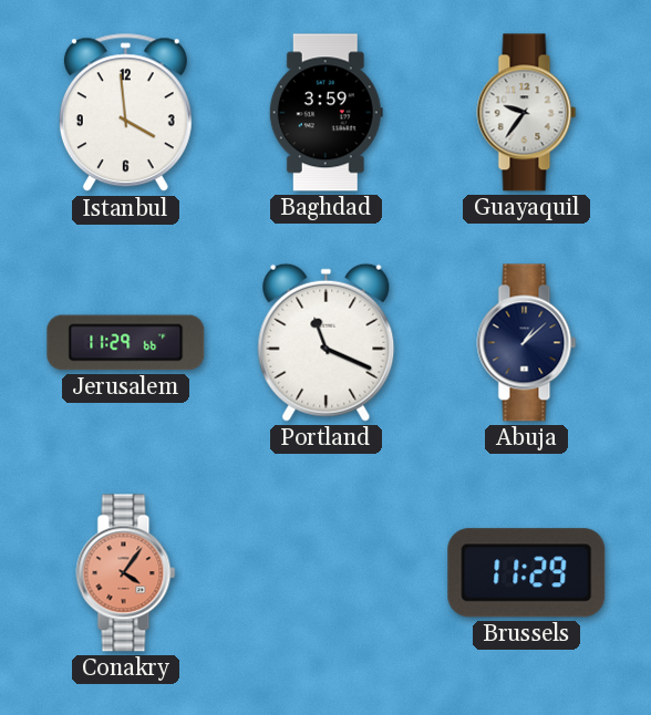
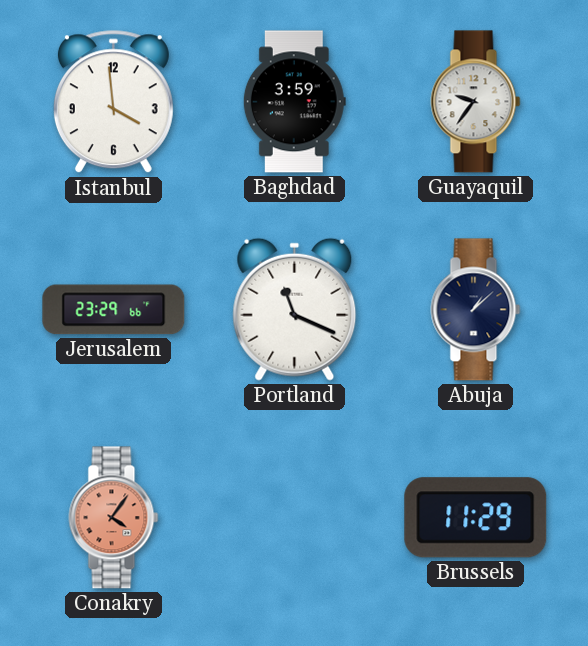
Jerusalem: 11:29 -> 23:29 (114, 310)
